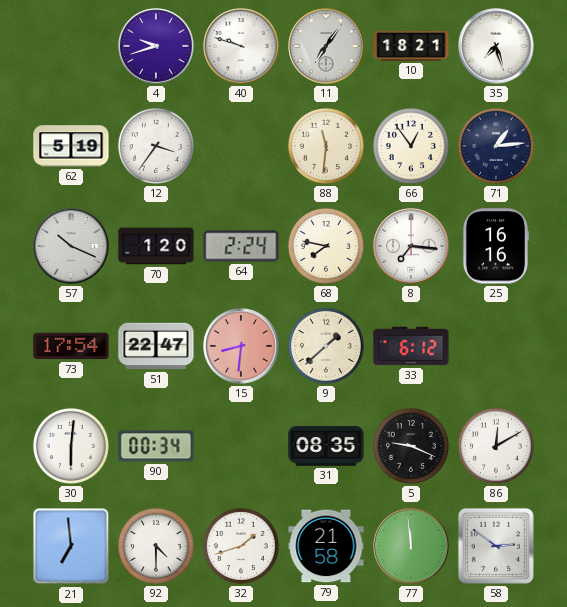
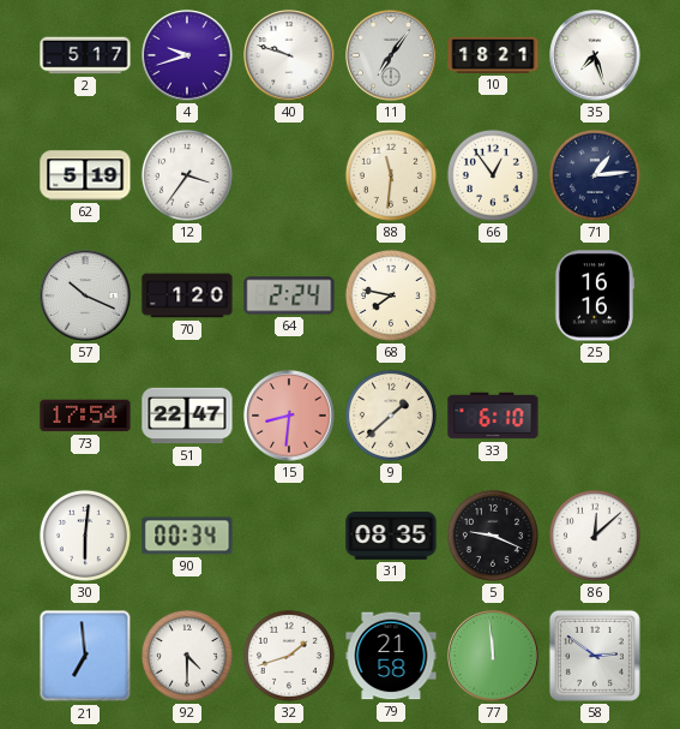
2: none -> 5:17 (85, 55)
8: 7:16 -> none (411, 246)
33: 6:12 -> 6:10 (493, 416)
86: 12:10 -> 12:08 (595, 536)
